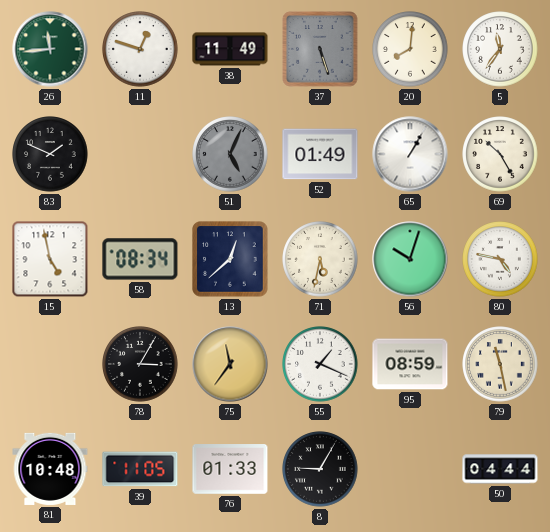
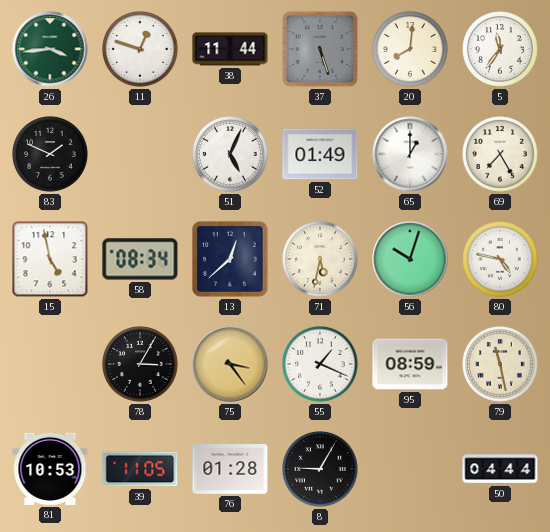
26: 11:44 -> 3:44 (50, 49)
38: 11:49 -> 11:44 (230, 49)
51 dial: grey -> white (230, 154)
65: 1:05 -> 1:00 (410, 154)
69: 10:25 -> 7:25 (500, 154)
75: 11:36 -> 3:24 (230, 364)
81: 10:48 -> 10:53 (50, 469)
76: 01:33 -> 01:28 (230, 469)
